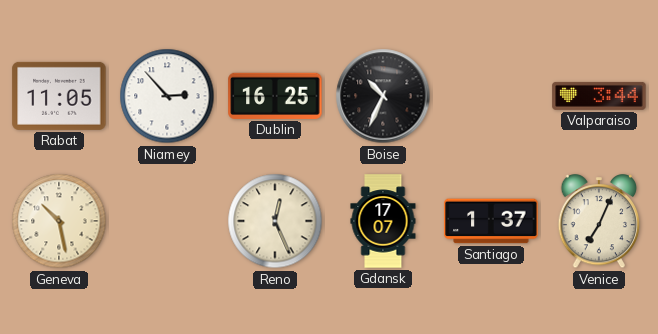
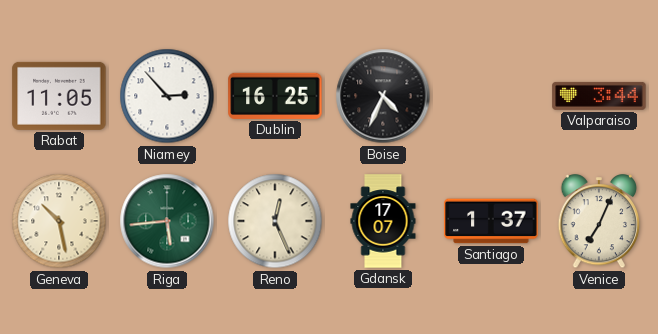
Boise: 10:34 -> 4:34 (383, 96)
Riga: none -> 5:44 (167, 221)
